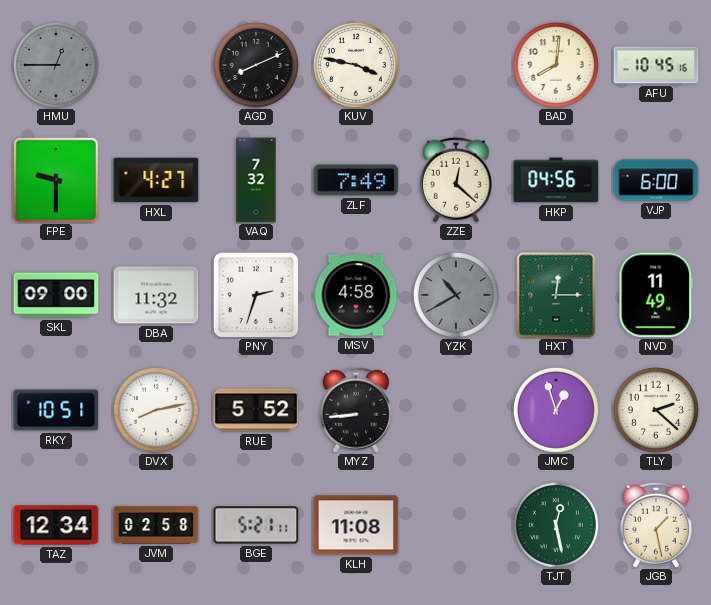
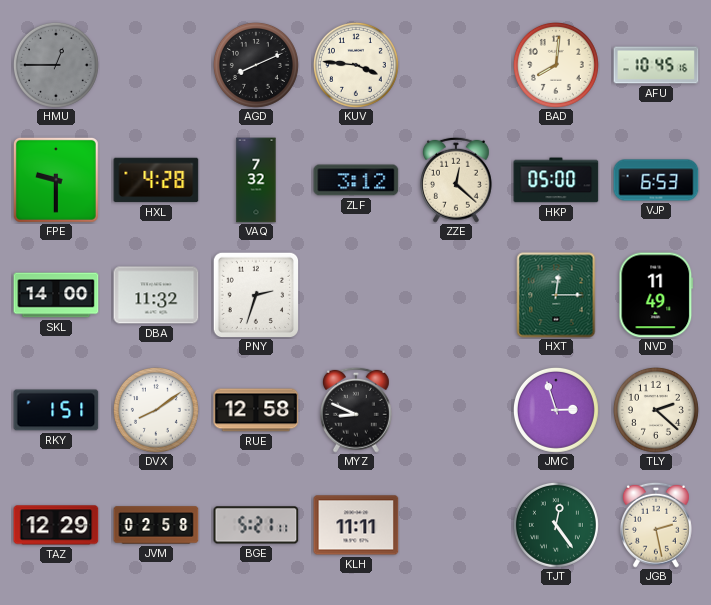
KUV: 3:47 -> 3:46 (356, 65)
HXL: 4:27 -> 4:28 (156, 180)
ZLF: 7:49 -> 3:12 (356, 180)
HKP: 04:56 -> 05:00 (556, 180)
VJP: 6:00 -> 6:53 (656, 180)
SKL: 09:00 -> 14:00 (56, 295)
MSV: 4:58 -> none (356, 295)
YZK: 10:40 -> none (456, 295)
RKY: 10:51 -> 1:51 (56, 410)
DVX: 8:13 -> 8:09 (156, 410)
RUE: 5:52 -> 12:58 (256, 410)
MYZ: 8:44 -> 8:49 (356, 410)
JMC: 12:57 -> 2:57 (556, 410)
TAZ: 12:34 -> 12:29 (56, 525)
KLH: 11:08 -> 11:11 (356, 525)
TJT: 12:28 -> 12:24 (556, 525)
JGB: 1:28 -> 2:28 (656, 525)
